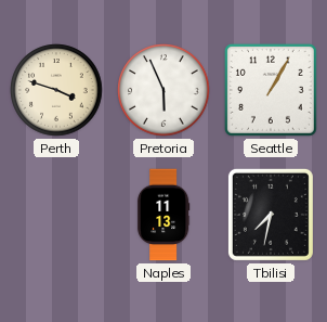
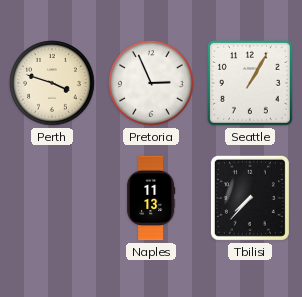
Pretoria: 5:56 -> 2:56 (151, 83)
Tbilisi: 7:32 -> 7:37 (250, 198)
